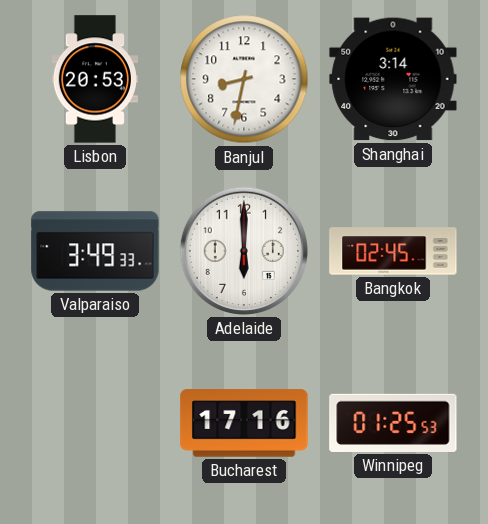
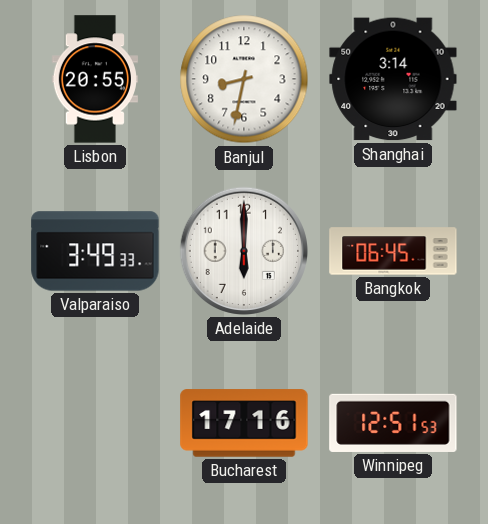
Lisbon: 20:53 -> 20:55 (95, 79)
Bangkok: 02:45 -> 06:45 (393, 251)
Winnipeg: 01:25 -> 12:51 (393, 423)
